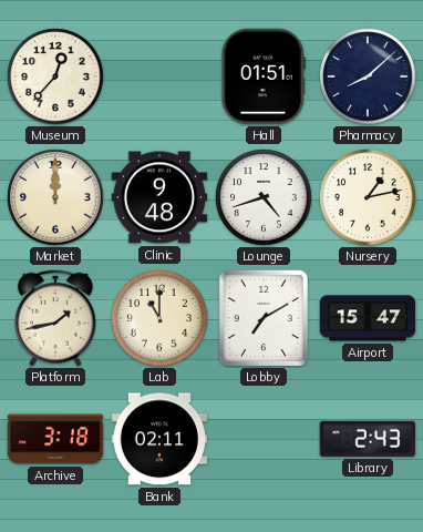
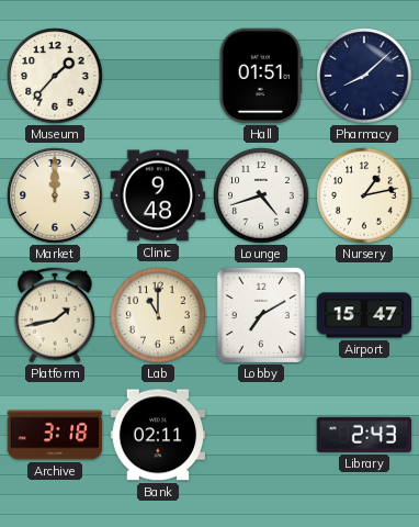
Museum: 12:37 -> 1:37 (55, 76)
